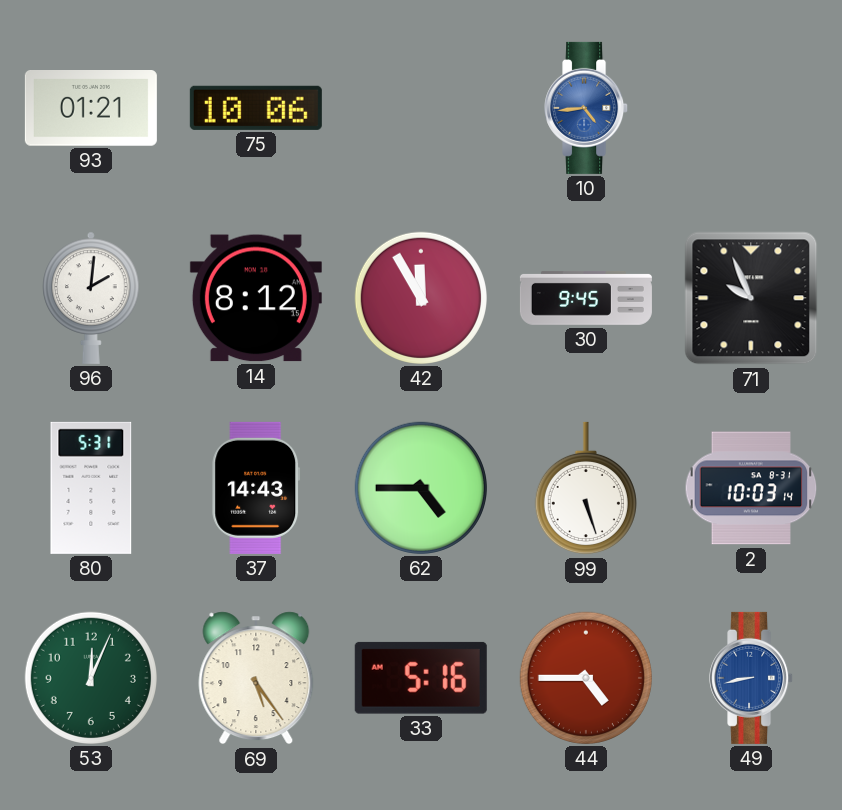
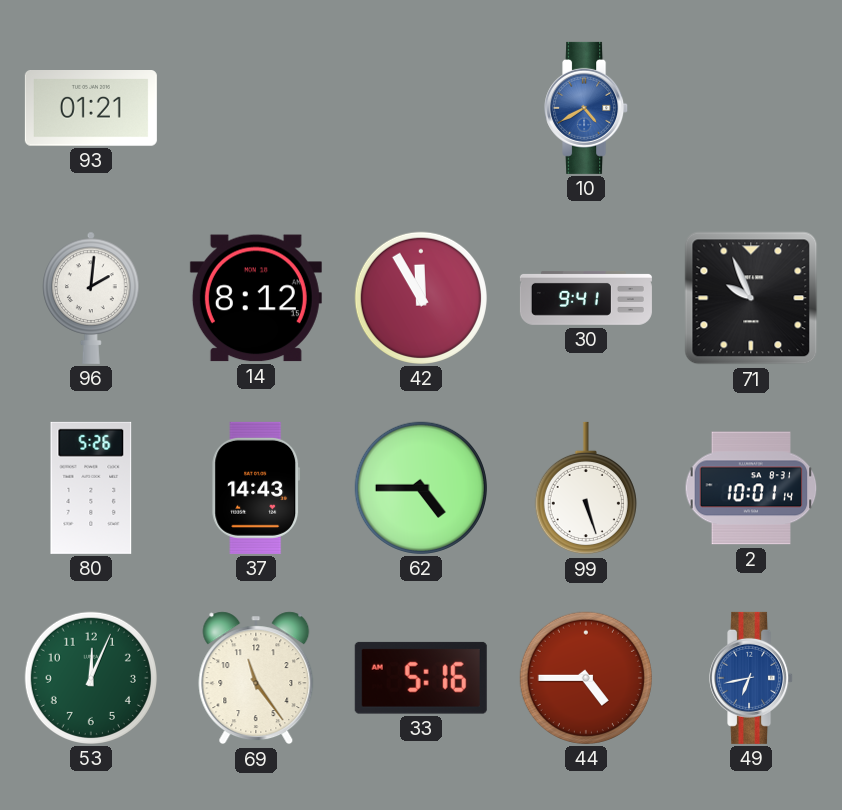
75: 10:06 -> none (256, 108)
10: 4:44 -> 4:40 (587, 108)
30: 9:45 -> 9:41 (586, 298)
80: 5:31 -> 5:26 (91, 488)
2: 10:03 -> 10:01 (751, 488)
69: 5:24 -> 11:24 (256, 678)
49: 8:43 -> 6:43 (752, 678)
